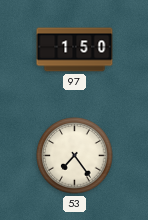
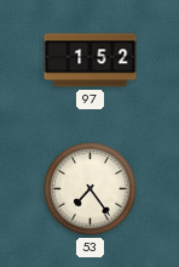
97: 1:50 -> 1:52 (91, 61)
